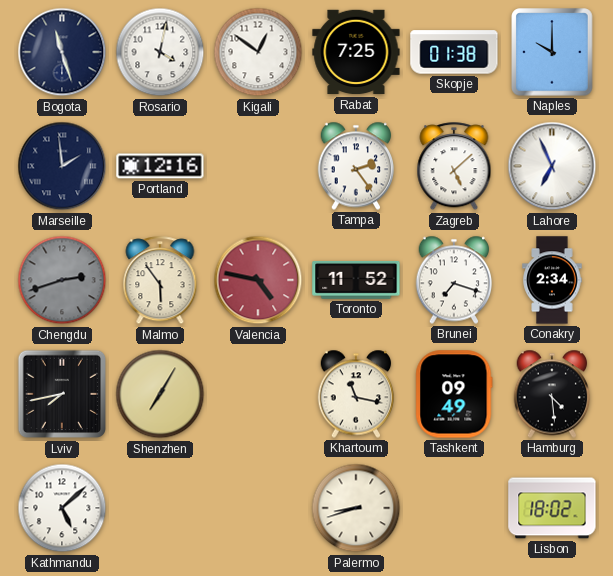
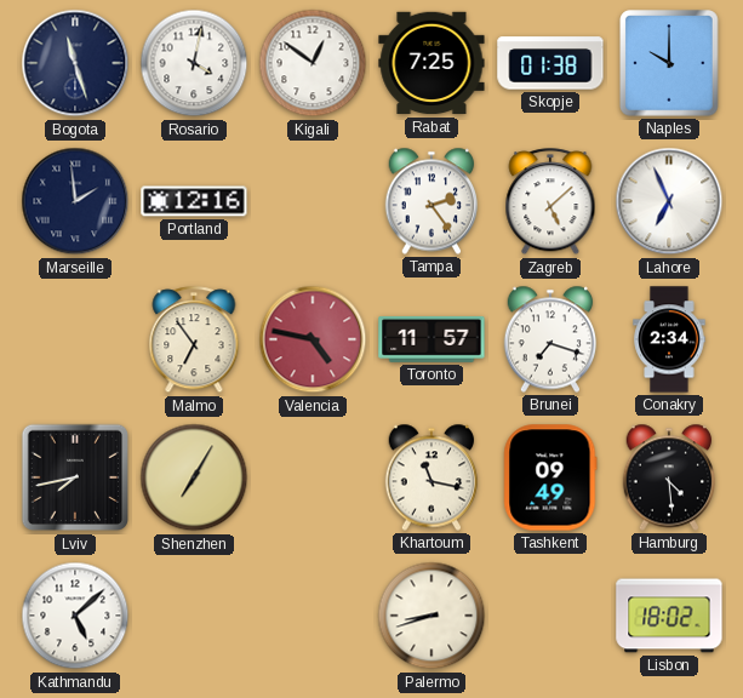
Chengdu: 2:42 -> none (62, 280)
Malmo: 5:54 -> 6:54 (194, 341)
Toronto: 11:52 -> 11:57 (431, 339)
